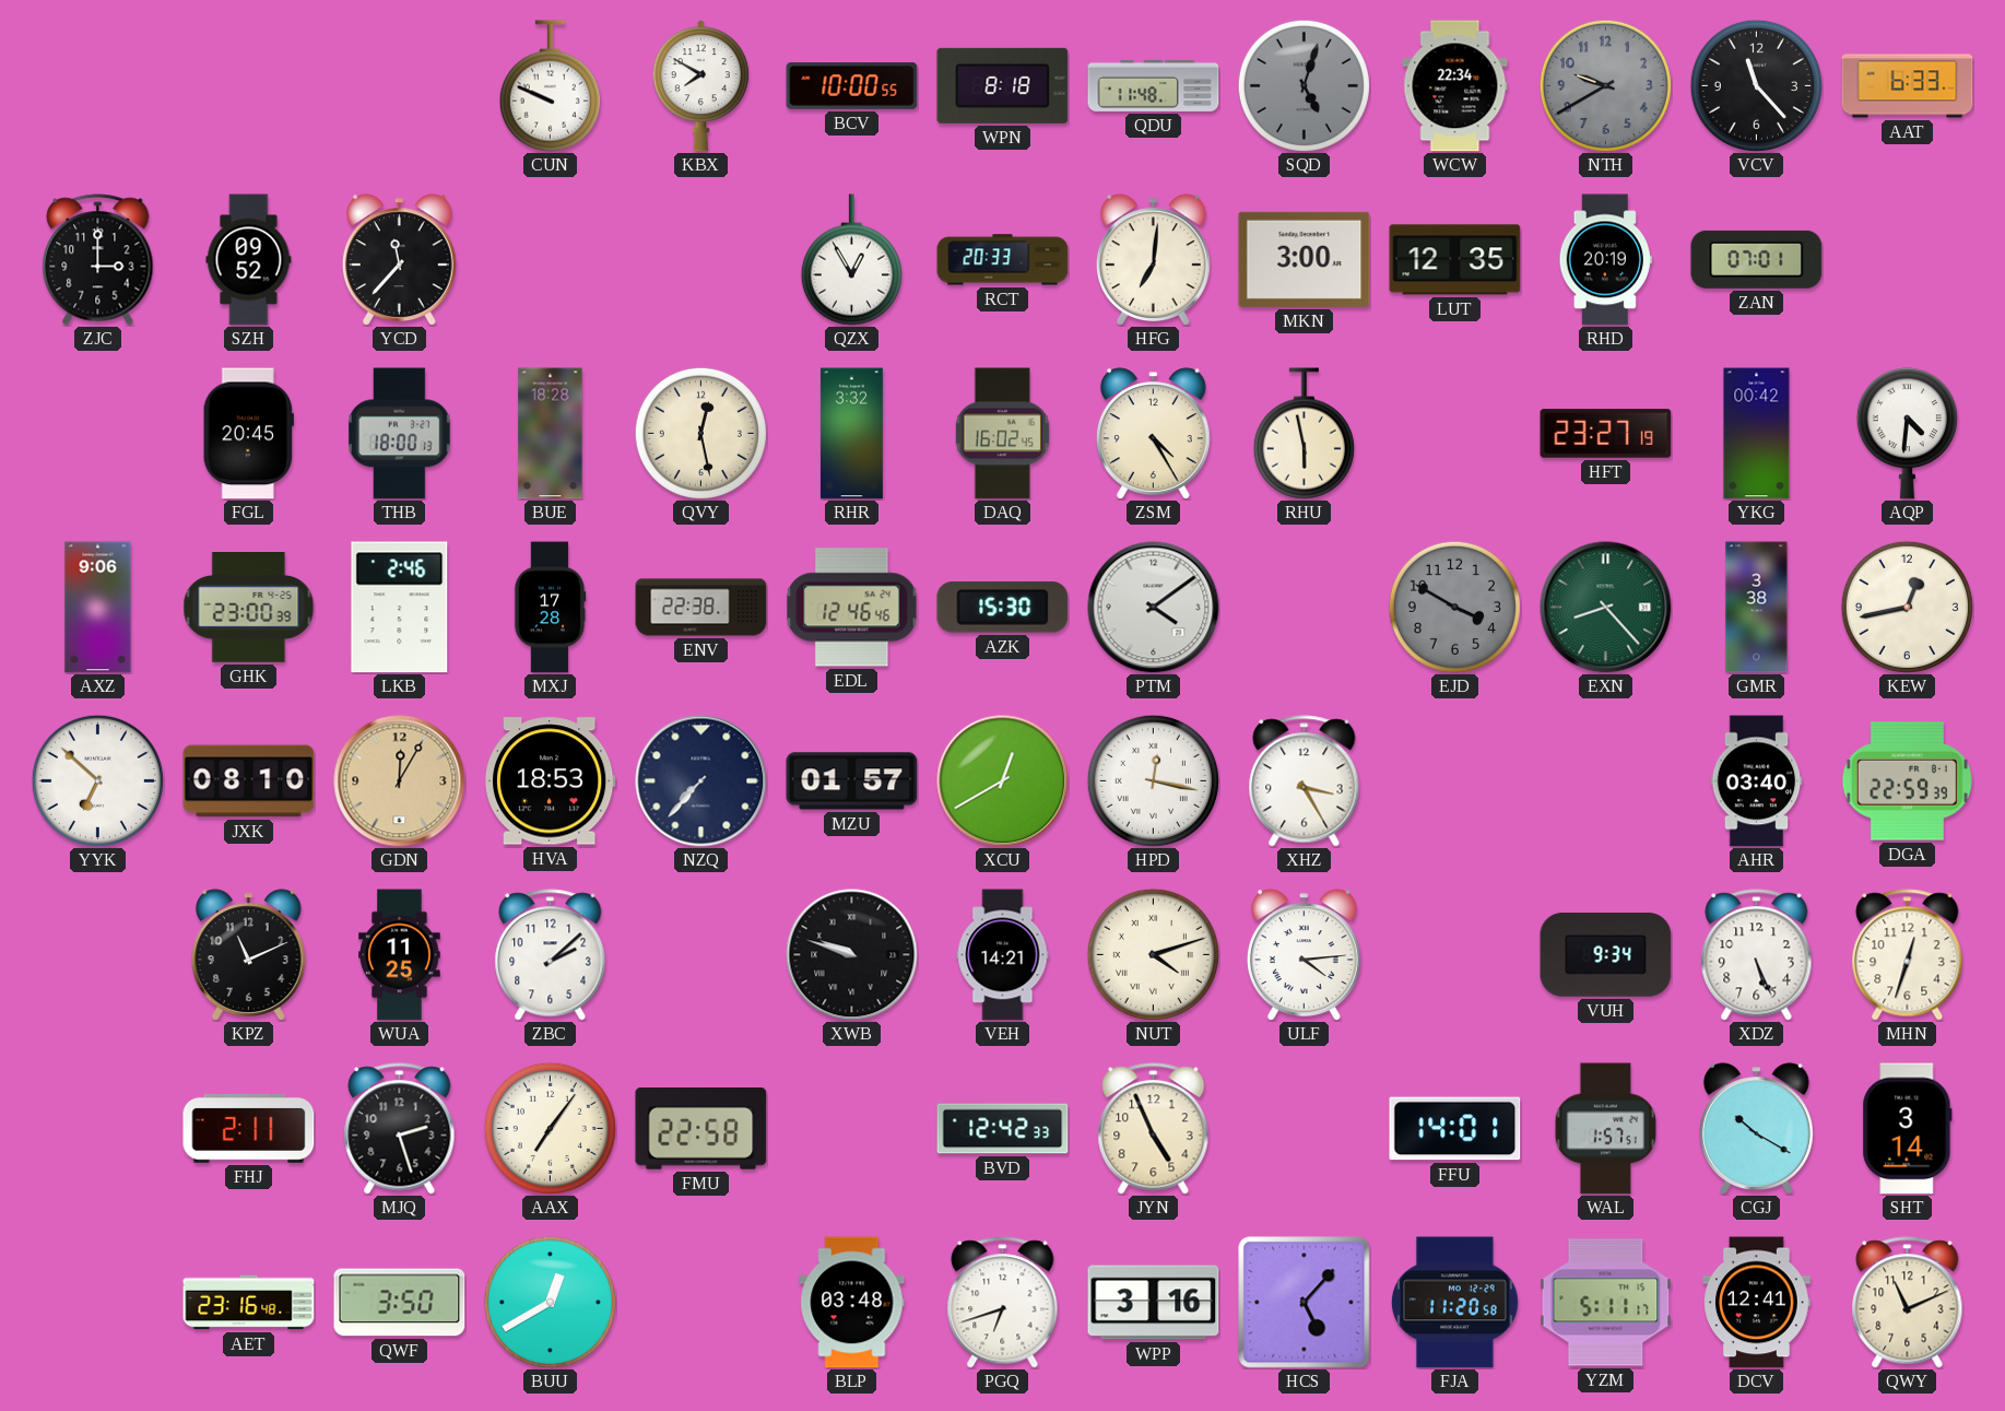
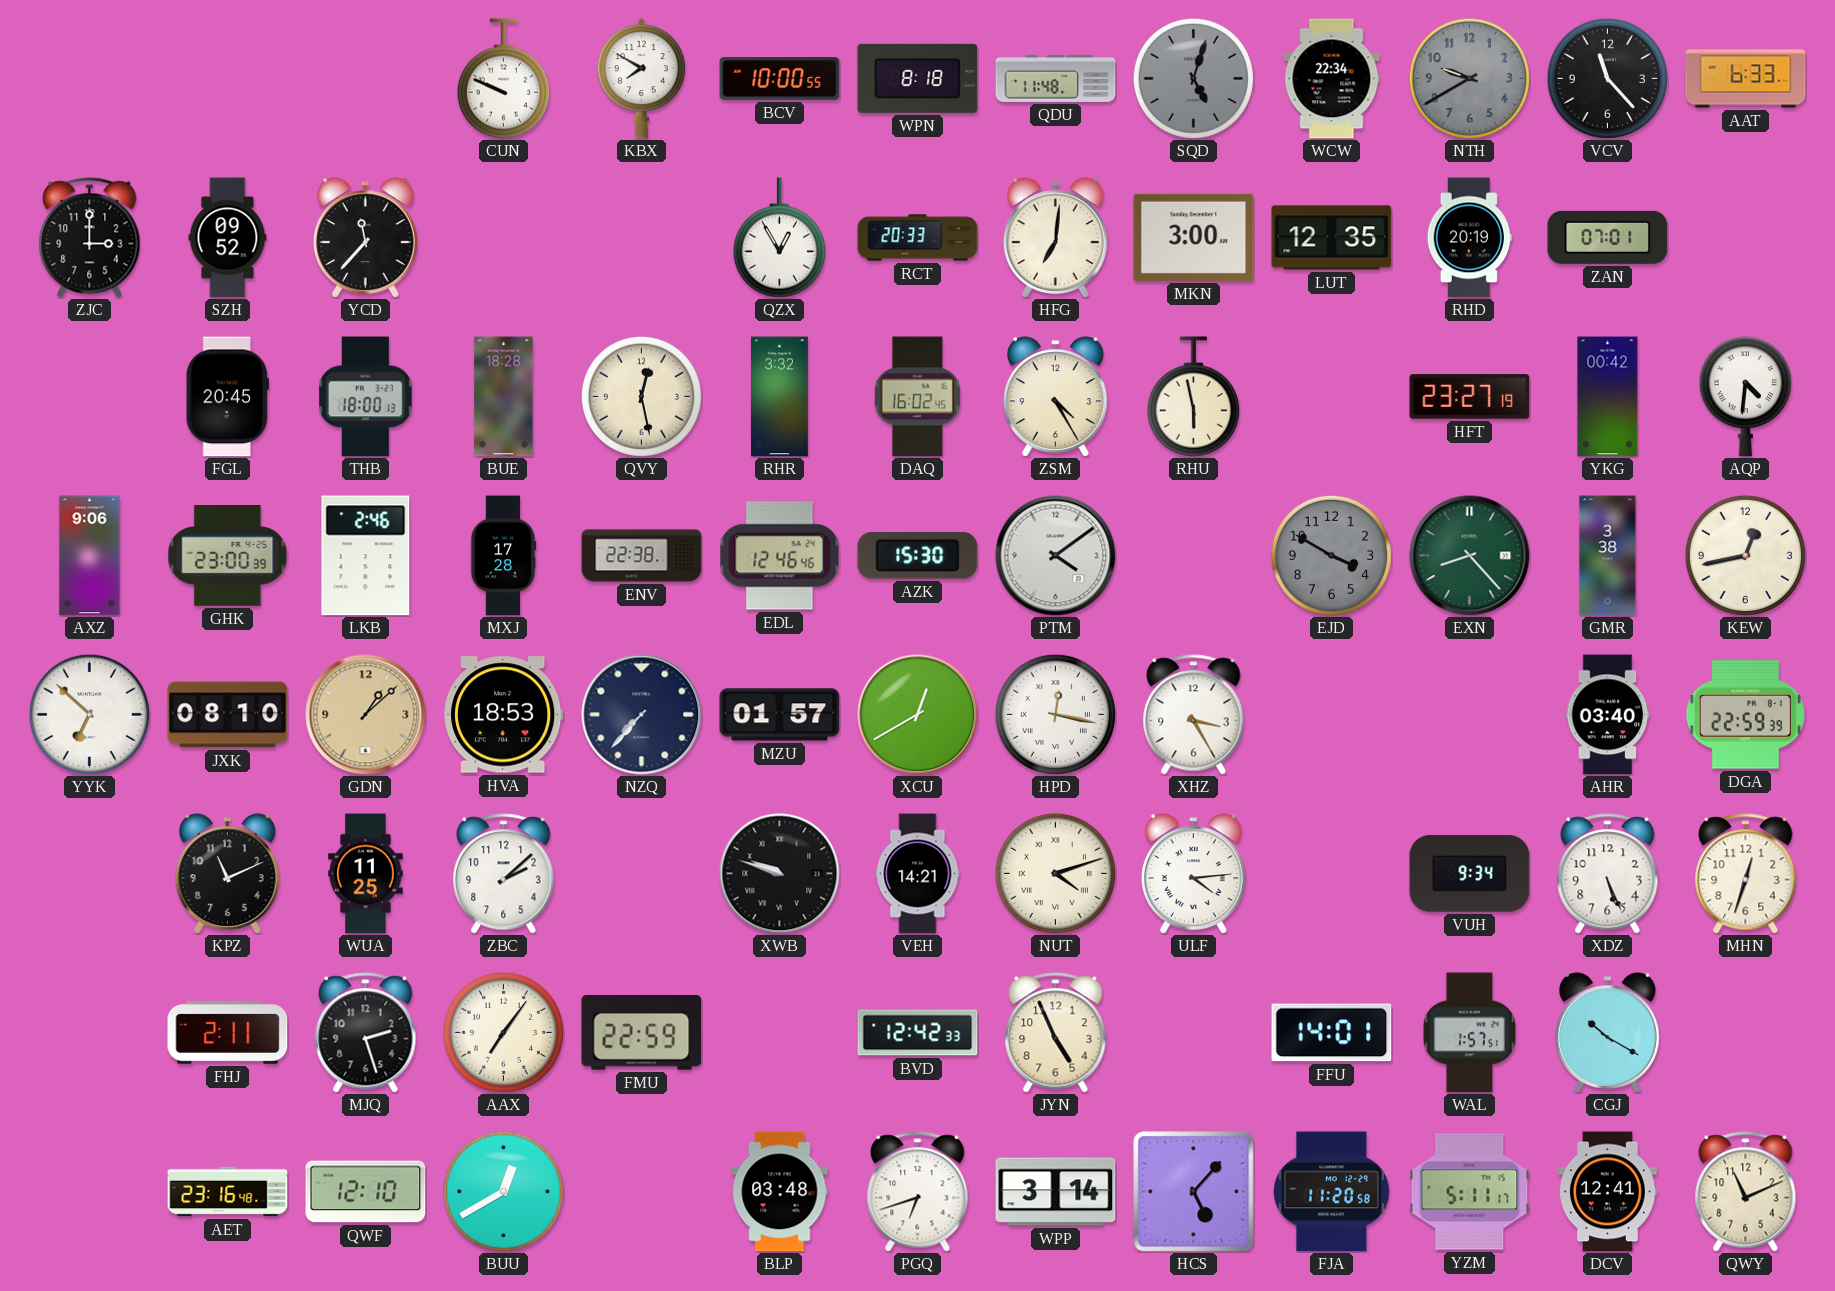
GDN: 12:05 -> 1:08 (366, 715)
FMU: 22:58 -> 22:59 (642, 1033)
SHT: 3:14 -> none (1908, 1129)
QWF: 3:50 -> 12:10 (366, 1192)
WPP: 3:16 -> 3:14 (1056, 1192)
